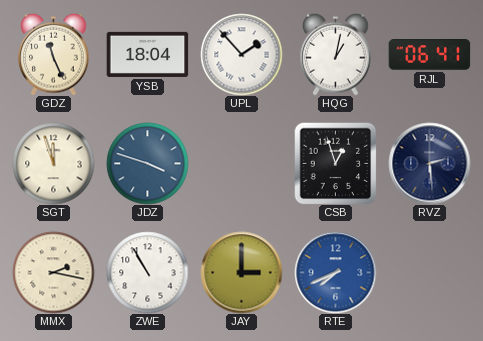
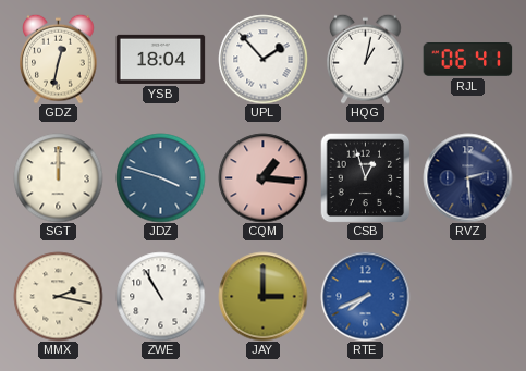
GDZ: 11:26 -> 12:32 (59, 59)
SGT: 11:57 -> 12:00 (58, 177)
CQM: none -> 1:16 (262, 177)
